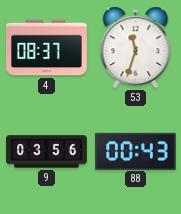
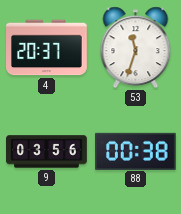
4: 08:37 -> 20:37 (47, 48)
88: 00:43 -> 00:38 (136, 151)
